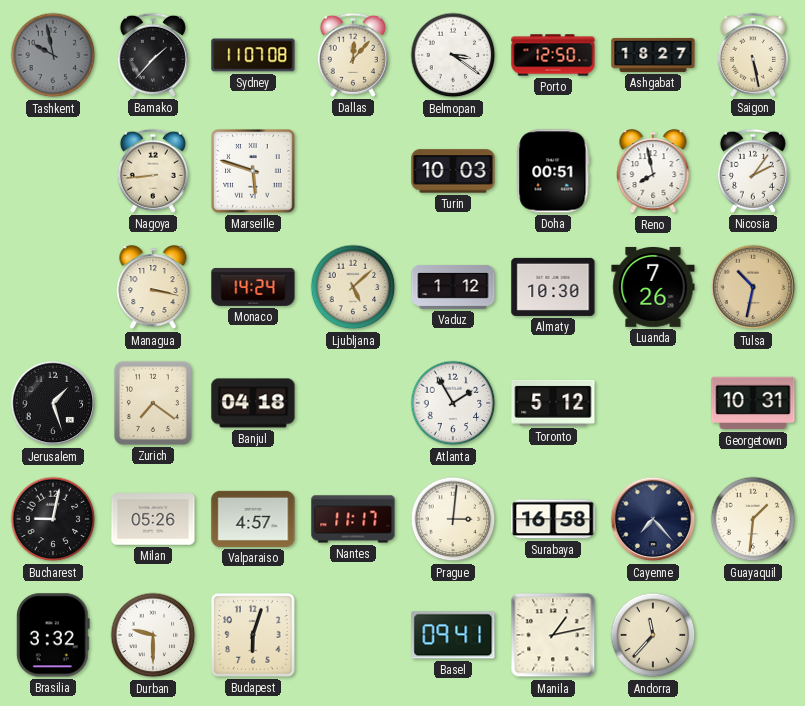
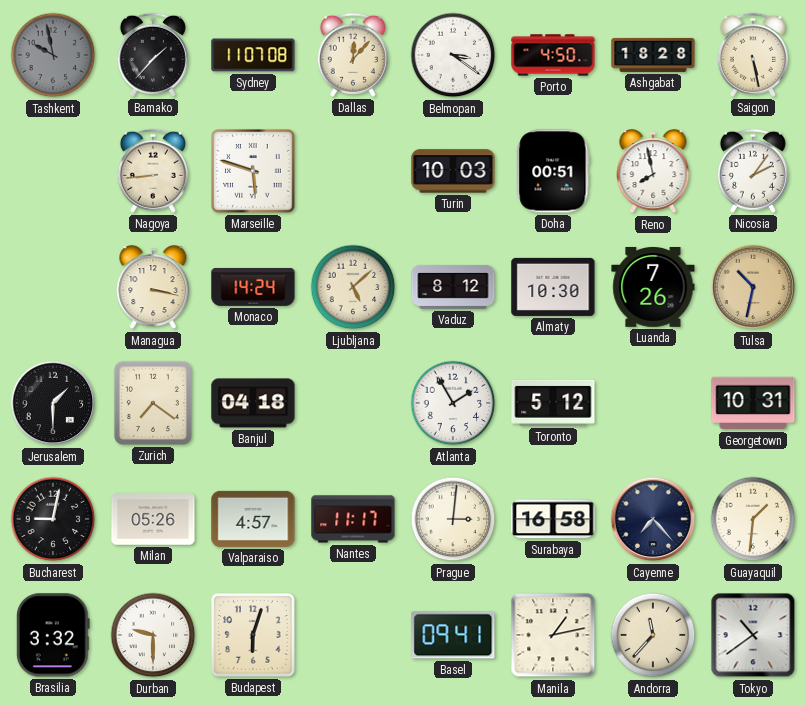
Porto: 12:50 -> 4:50 (553, 55)
Ashgabat: 18:27 -> 18:28 (653, 55)
Vaduz: 1:12 -> 8:12 (453, 287)
Jerusalem: 1:27 -> 1:30 (53, 403)
Tokyo: none -> 10:39 (753, 635)
